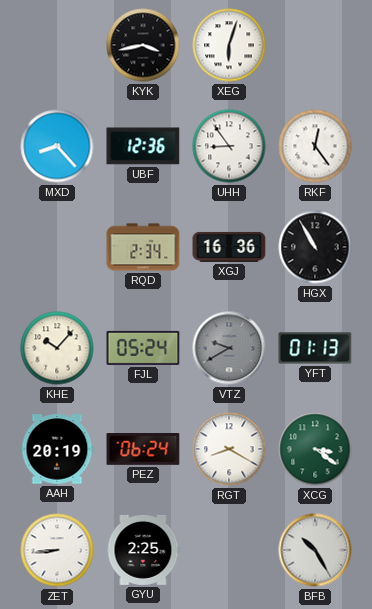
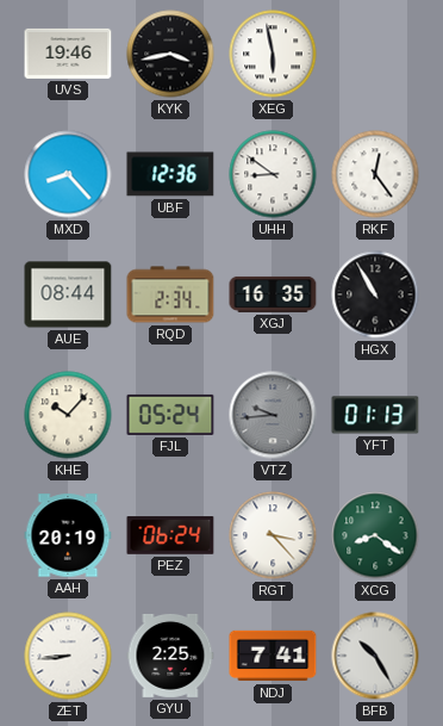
UVS: none -> 19:46 (68, 54)
XEG: 6:03 -> 5:58 (273, 54)
UHH: 8:54 -> 8:51 (273, 174)
AUE: none -> 08:44 (68, 294)
XGJ: 16:36 -> 16:35 (273, 294)
VTZ: 9:40 -> 9:44 (273, 415)
RGT: 8:20 -> 3:23 (273, 535)
XCG: 3:21 -> 8:21 (375, 535)
NDJ: none -> 7:41 (273, 656)
